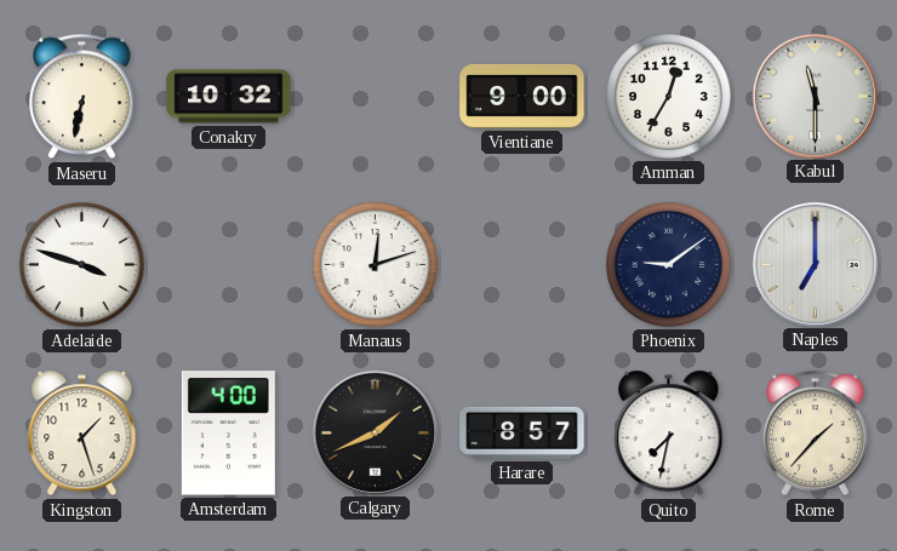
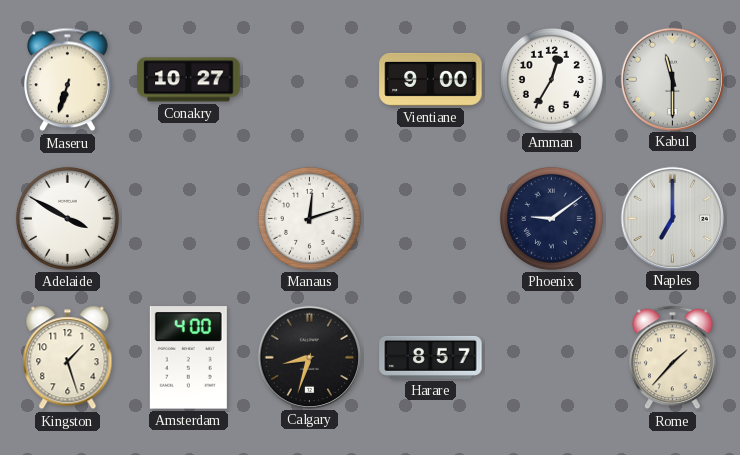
Maseru: 6:32 -> 6:33 (68, 80)
Conakry: 10:32 -> 10:27 (189, 80)
Adelaide: 3:48 -> 3:50 (67, 218)
Calgary: 1:41 -> 8:33 (309, 357)
Quito: 7:32 -> none (669, 434)
